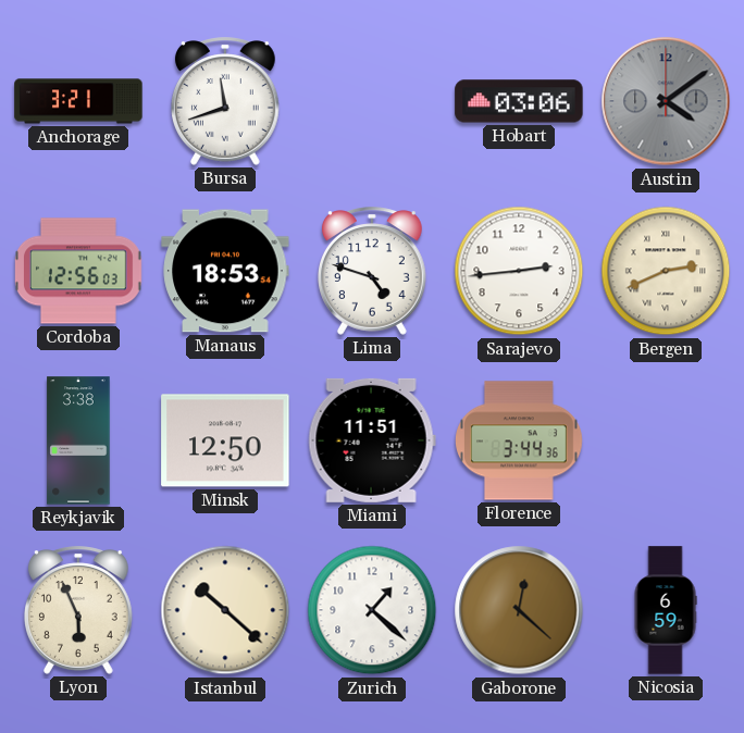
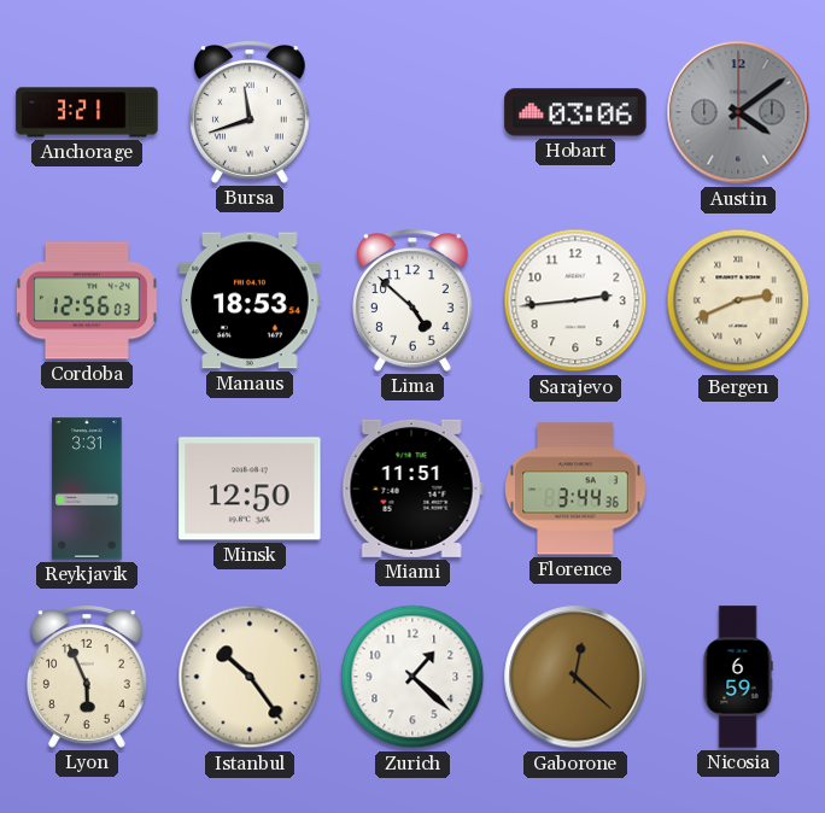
Lima: 4:48 -> 4:52 (413, 300)
Reykjavik: 3:38 -> 3:31 (87, 489)
Istanbul: 10:22 -> 10:24 (250, 677)
